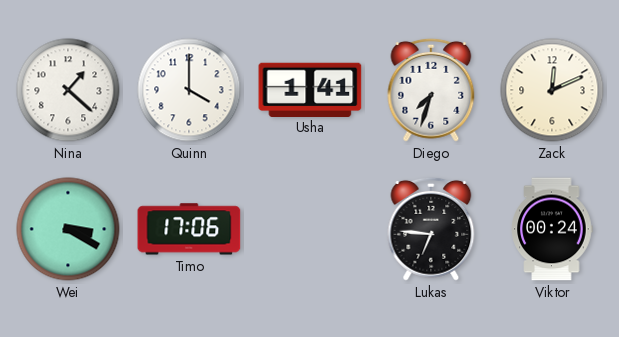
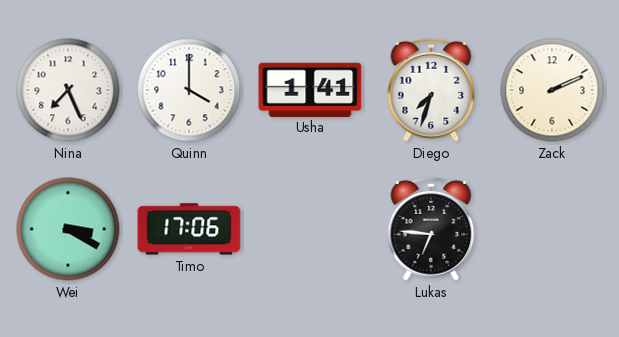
Nina: 1:22 -> 7:26 (68, 90)
Zack: 12:11 -> 2:11 (552, 90)
Viktor: 00:24 -> none (552, 229)
